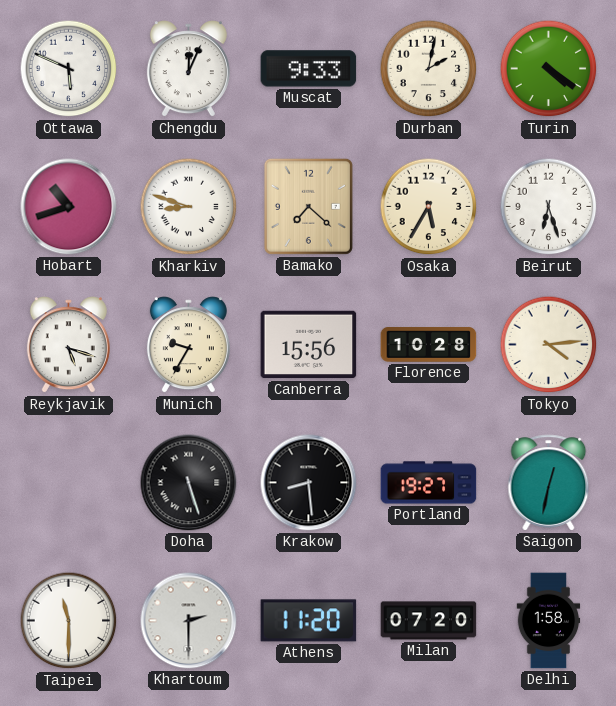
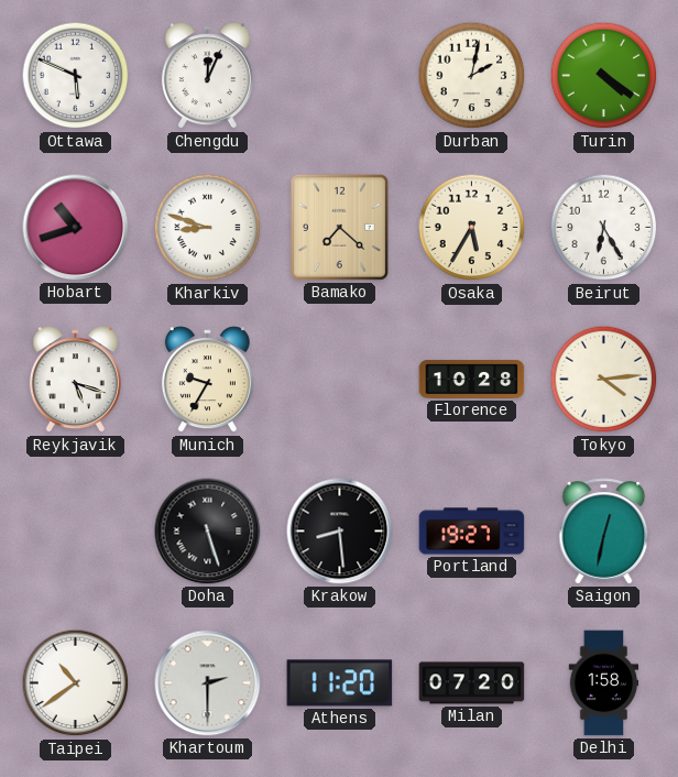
Muscat: 9:33 -> none (309, 69)
Beirut: 6:27 -> 6:25 (604, 228)
Canberra: 15:56 -> none (309, 345)
Taipei: 11:30 -> 10:39 (76, 683)
